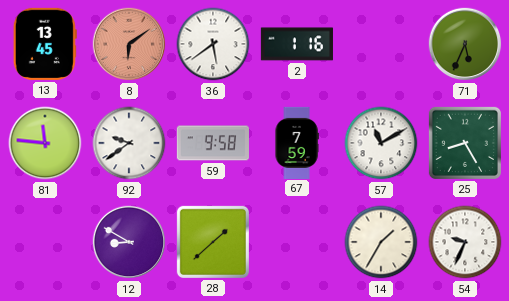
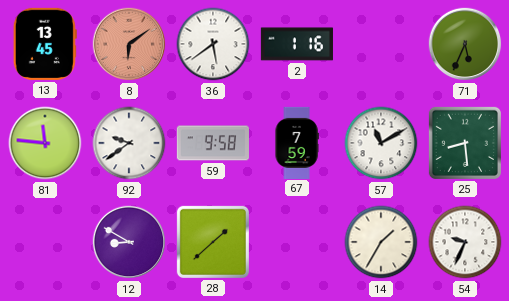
25: 8:25 -> 8:29 (465, 143)
